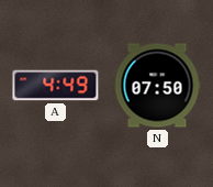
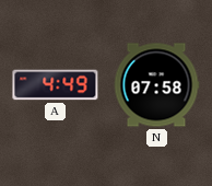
N: 07:50 -> 07:58 (156, 85)
